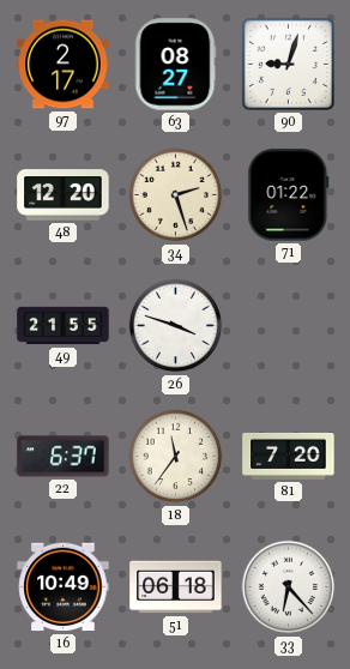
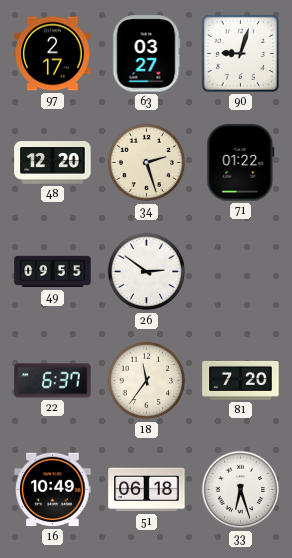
63: 08:27 -> 03:27 (147, 54)
49: 21:55 -> 09:55 (53, 272)
26: 3:48 -> 2:51 (147, 272)
33: 6:23 -> 6:27 (241, 490)
